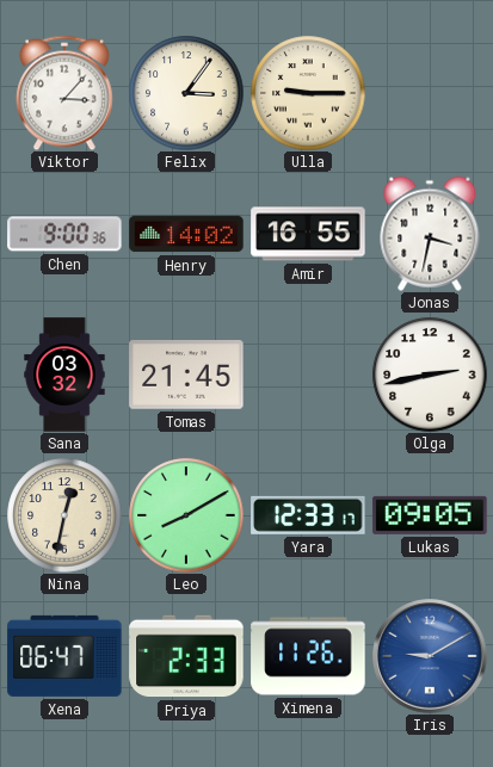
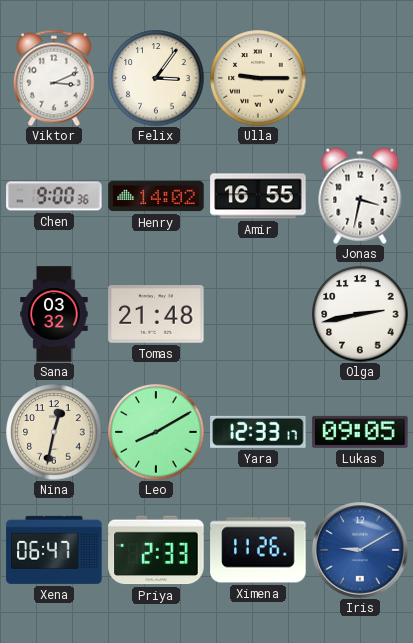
Viktor: 3:07 -> 3:11 (54, 78)
Tomas: 21:45 -> 21:48 (156, 315)
